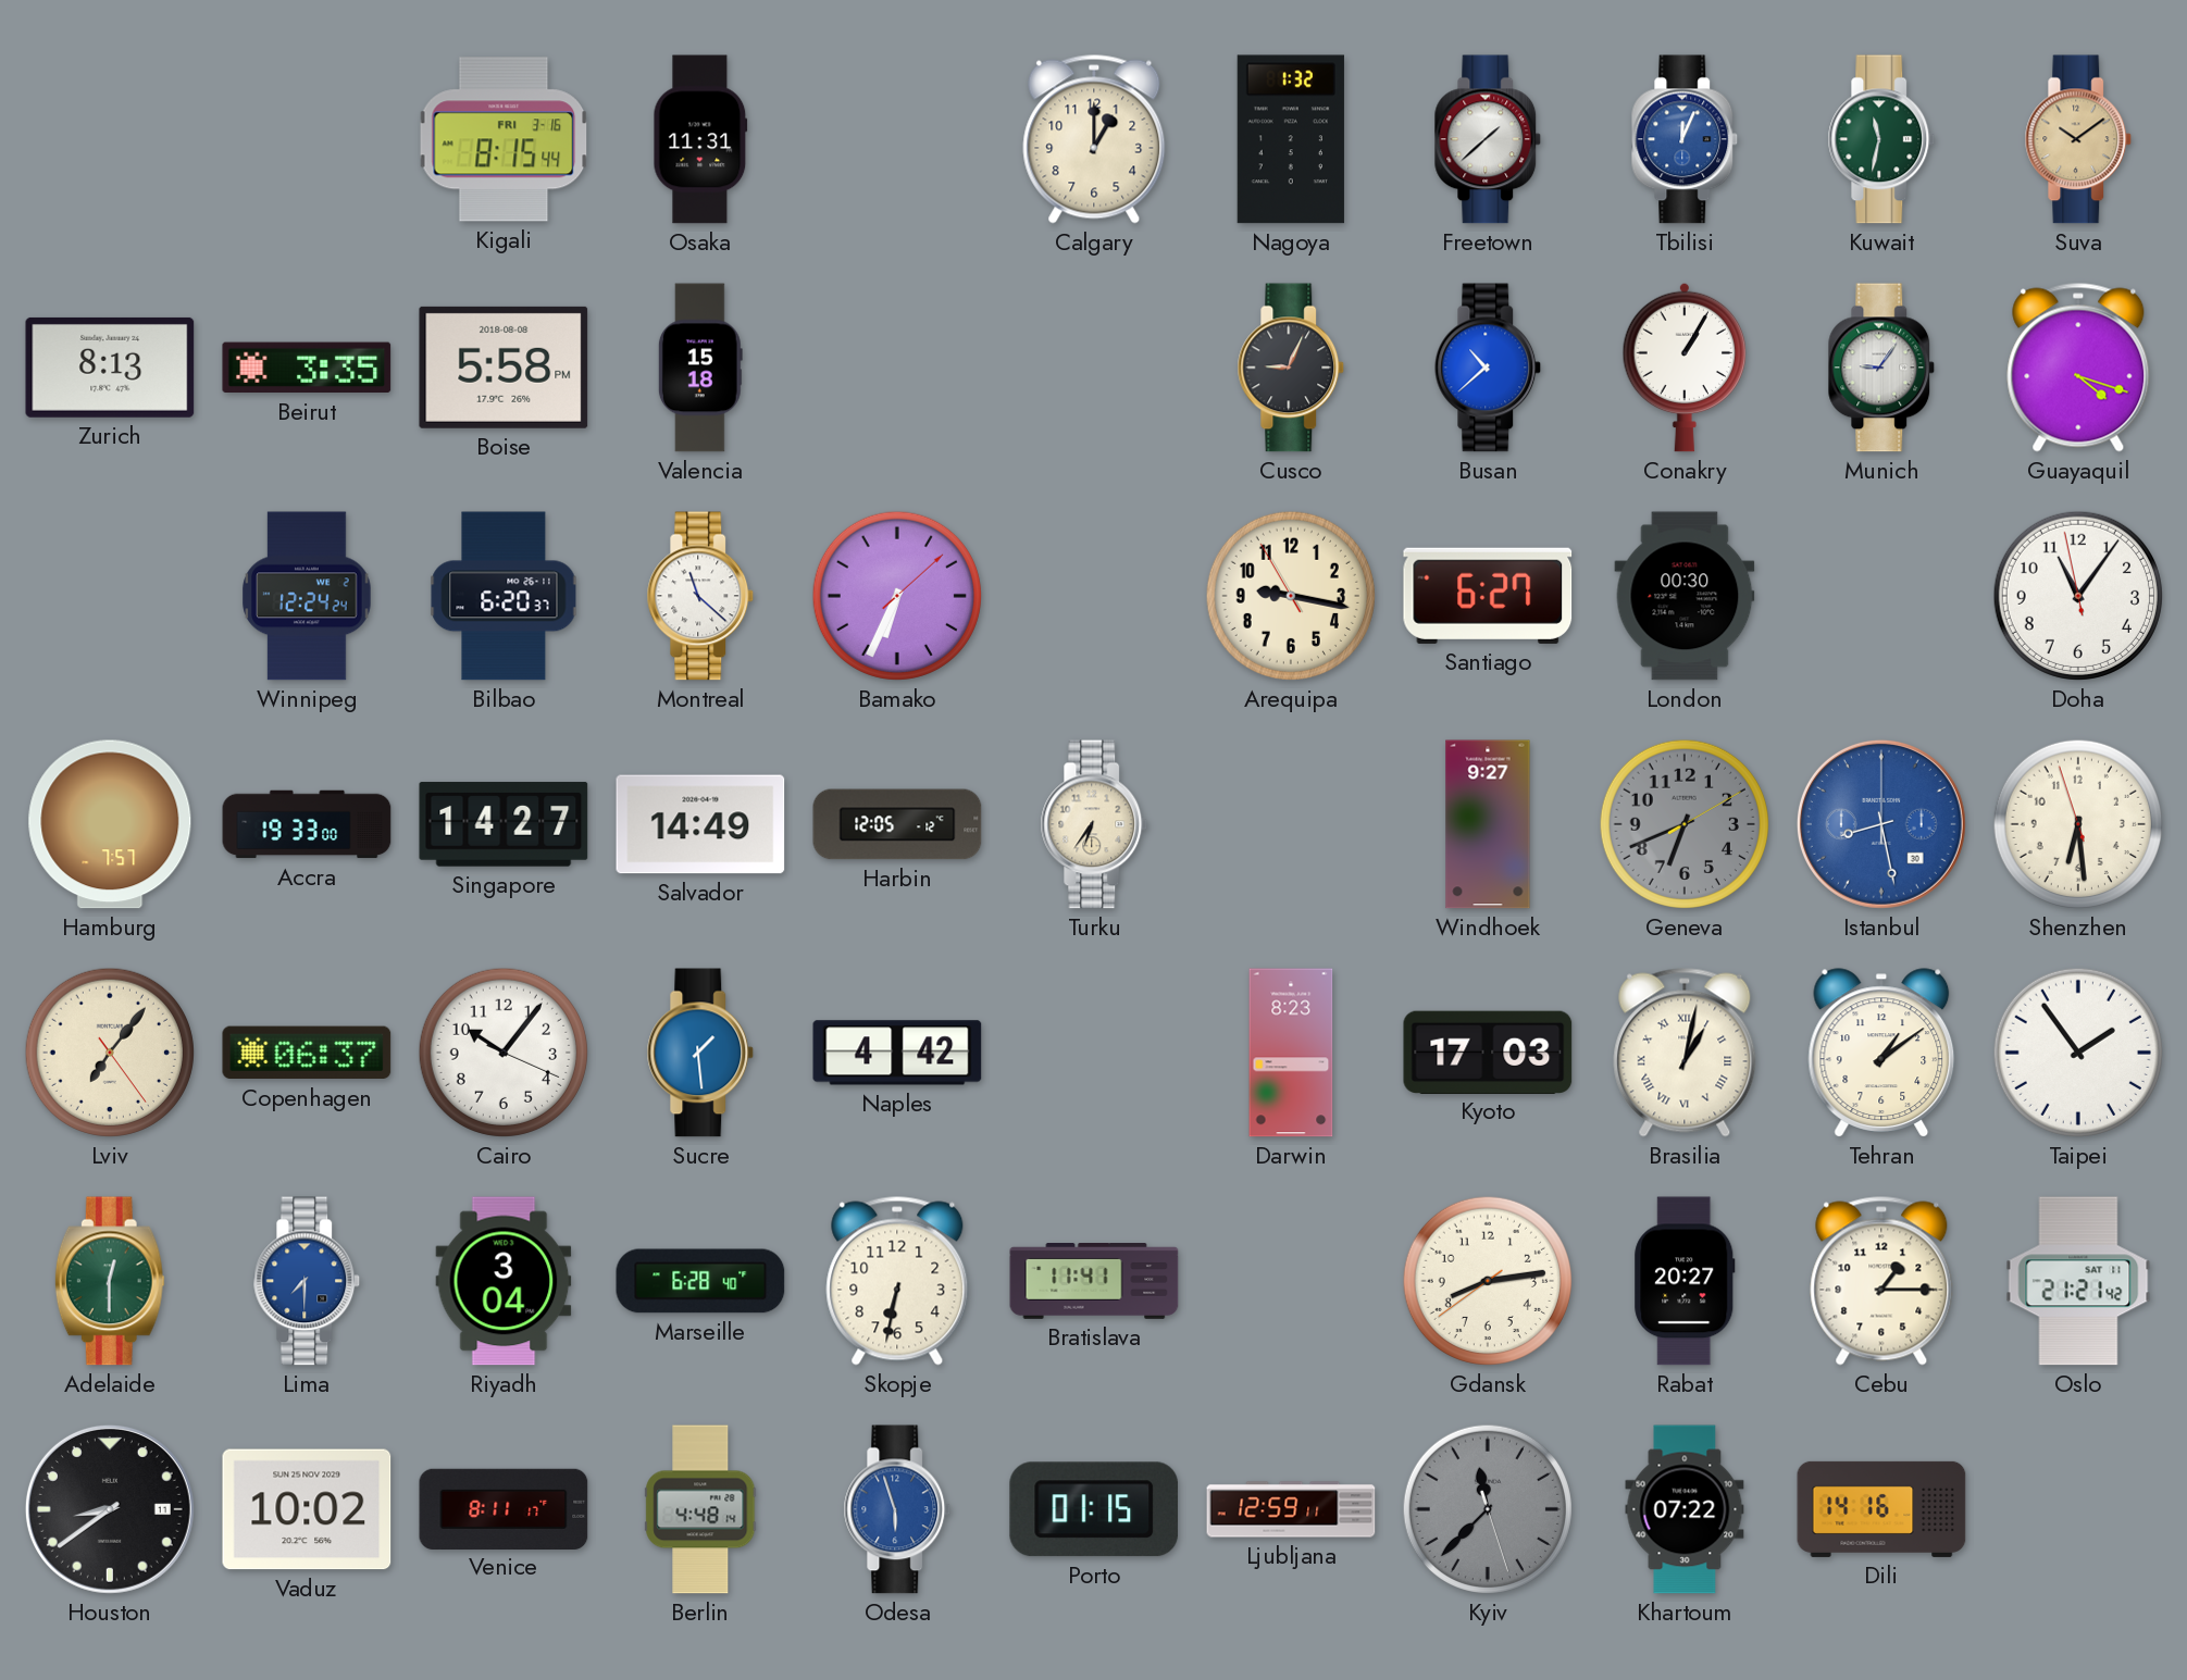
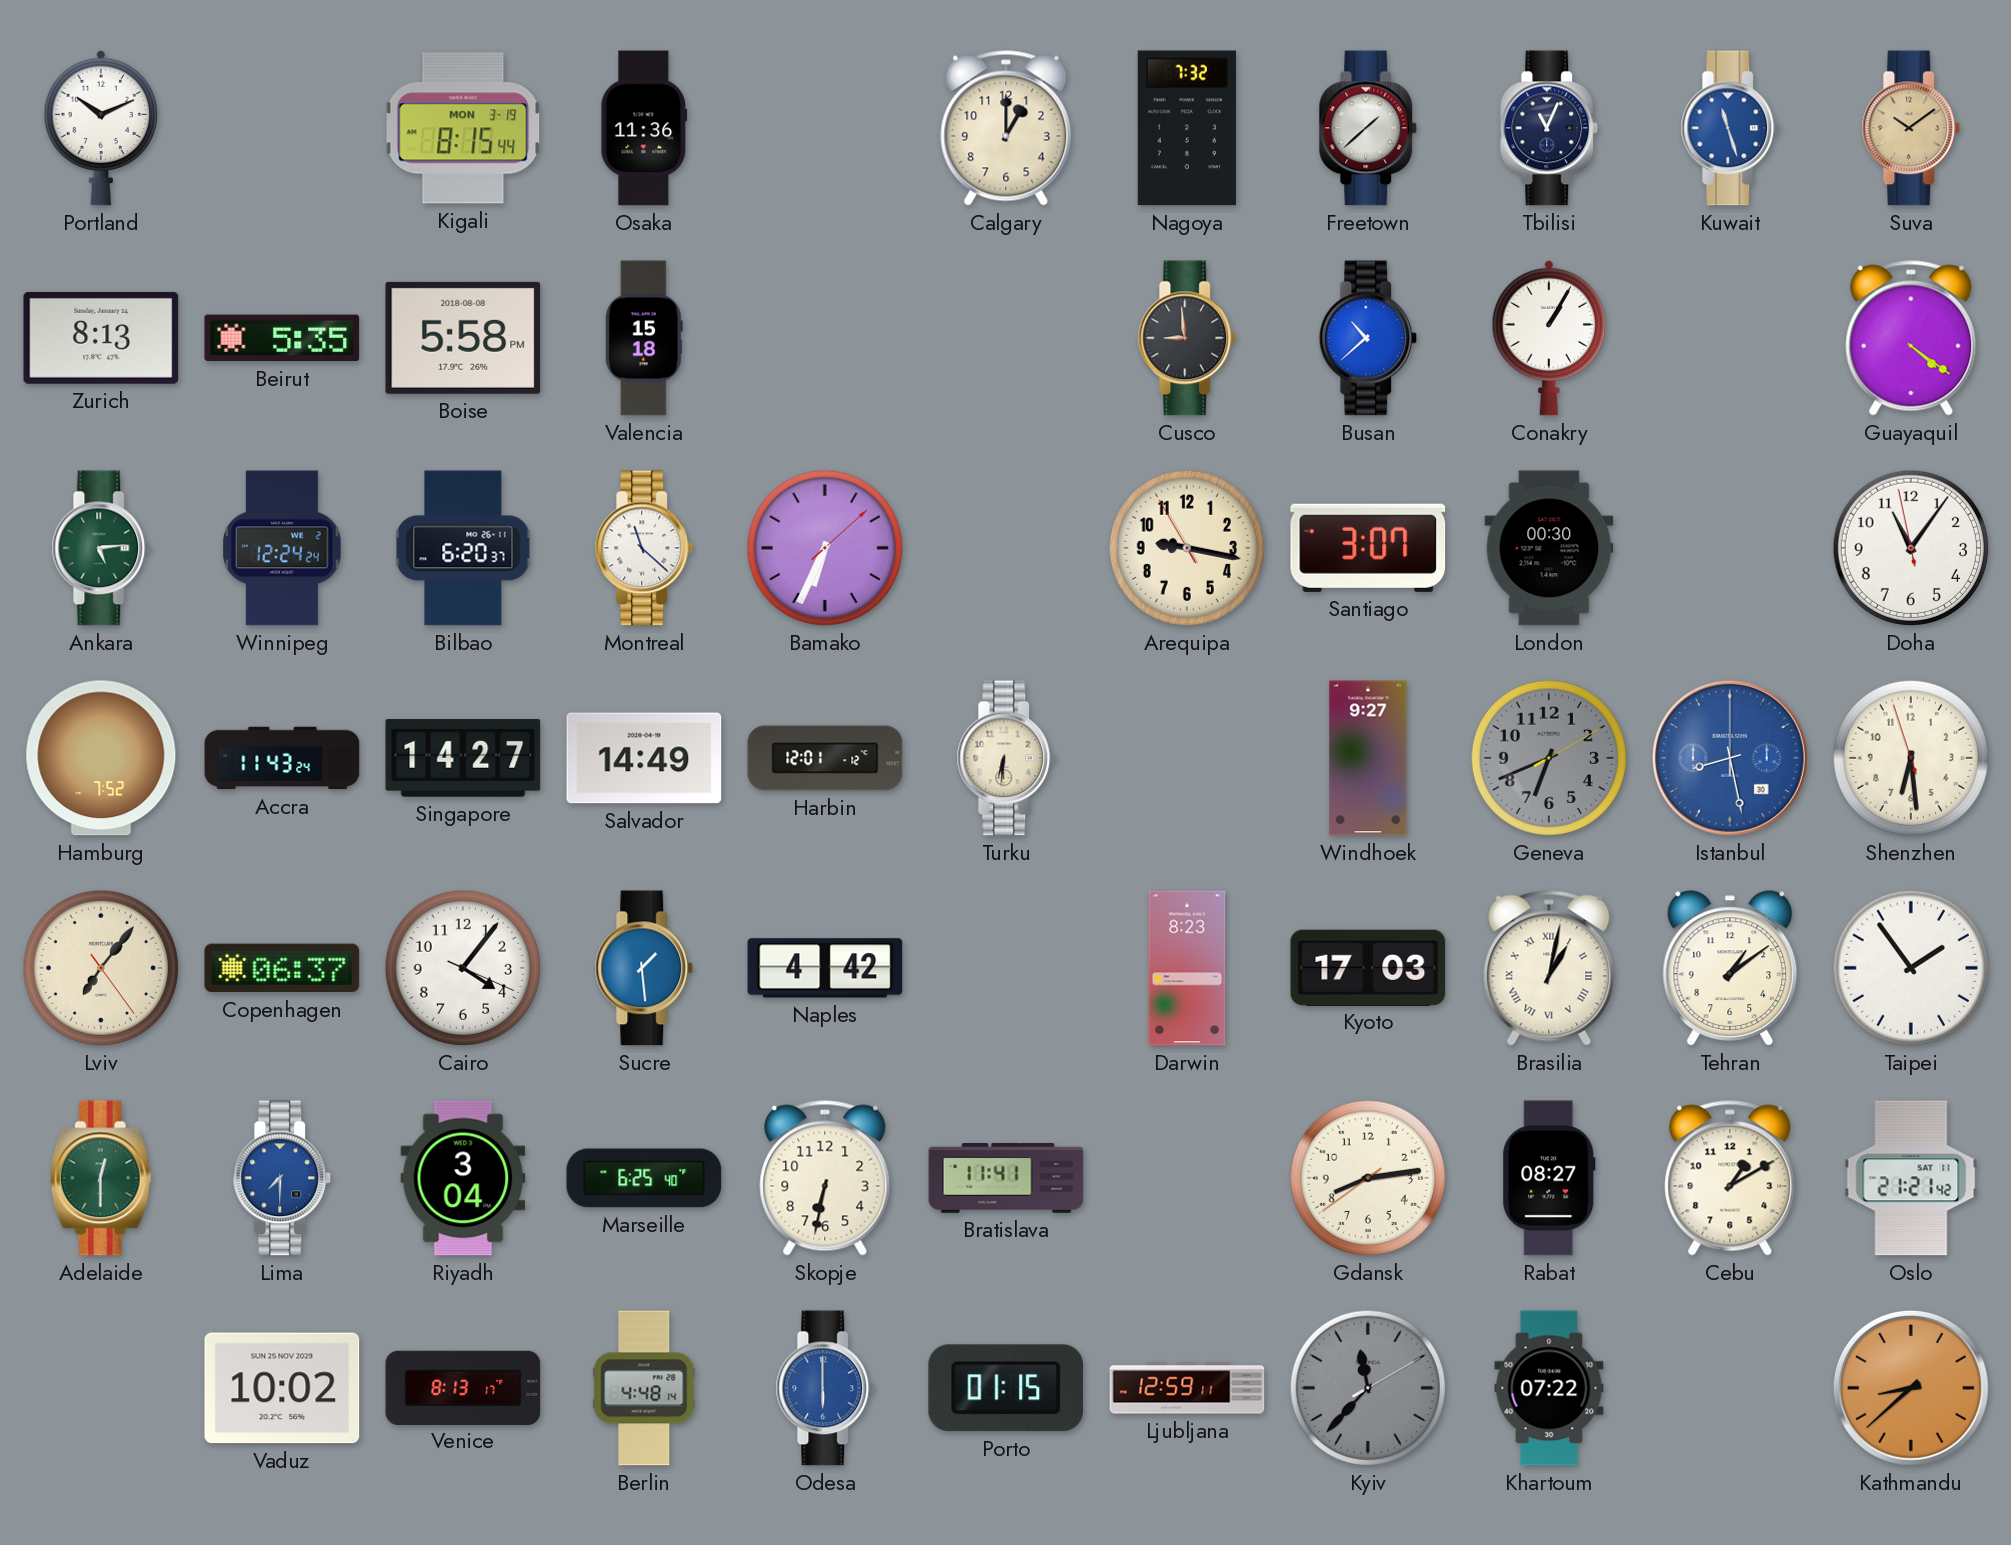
Portland: none -> 10:11 (101, 128)
Kigali date: FRI 3-16 -> MON 3-19 (463, 128)
Osaka: 11:31 -> 11:36 (644, 128)
Nagoya: 1:32 -> 7:32 (1187, 128)
Tbilisi: 12:04 -> 11:04 (1549, 128)
Tbilisi dial: blue -> navy (1549, 128)
Kuwait: 11:32 -> 11:27 (1730, 128)
Kuwait dial: green -> blue (1730, 128)
Beirut: 3:35 -> 5:35 (282, 338)
Cusco: 9:04 -> 8:59 (1187, 338)
Munich: 9:06 -> none (1881, 368)
Guayaquil: 4:18 -> 4:21 (1911, 338)
Ankara: none -> 5:14 (101, 548)
Santiago: 6:27 -> 3:07 (1368, 548)
Hamburg: 7:57 -> 7:52 (101, 758)
Accra: 19:33 -> 11:43 (282, 758)
Harbin: 12:05 -> 12:01 (825, 758)
Turku: 6:36 -> 6:31 (1006, 758)
Cairo: 10:06 -> 4:06 (463, 968)
Marseille: 6:28 -> 6:25 (644, 1178)
Rabat: 20:27 -> 08:27 (1549, 1178)
Cebu: 1:15 -> 1:10 (1730, 1178)
Houston: 8:39 -> none (110, 1509)
Venice: 8:11 -> 8:13 (463, 1387)
Odesa: 5:57 -> 6:00 (825, 1388)
Kyiv: 11:37:27 -> 11:37:10 (1368, 1388)
Dili: 14:16 -> none (1881, 1509)
Kathmandu: none -> 8:38 (1911, 1388)
